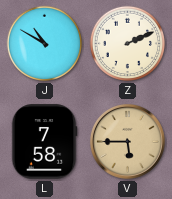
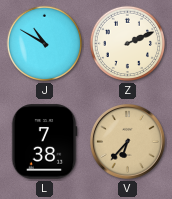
L: 7:58 -> 7:38 (44, 142)
V: 5:45 -> 6:37 (127, 141)
